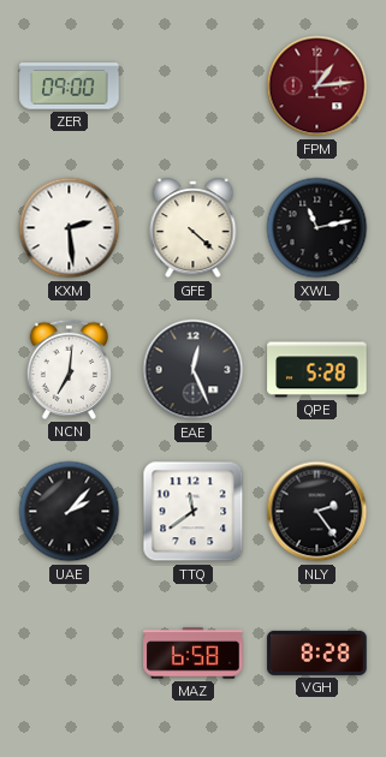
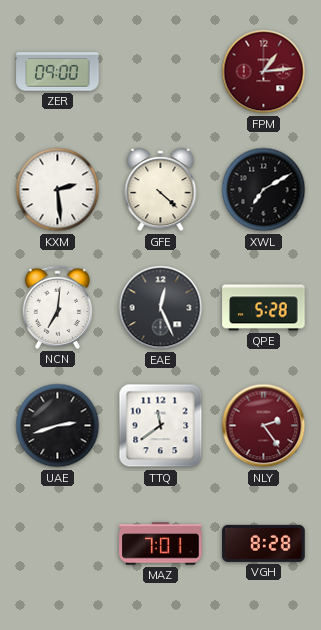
XWL: 11:13 -> 7:10 (264, 190)
UAE: 2:07 -> 2:42 (58, 426)
NLY dial: black -> burgundy (264, 426)
MAZ: 6:58 -> 7:01 (161, 544)
